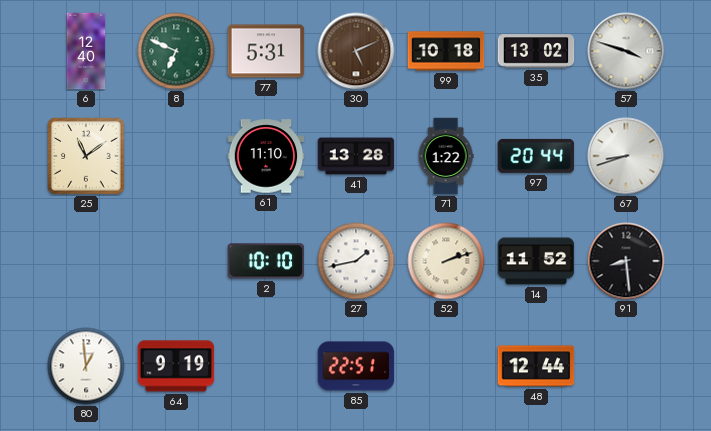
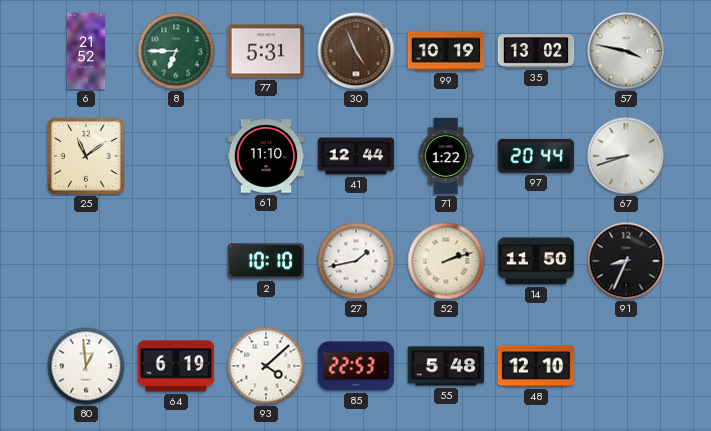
6: 12:40 -> 21:52 (86, 51)
8: 6:49 -> 6:45 (176, 51)
30: 5:11 -> 4:56 (356, 51)
99: 10:18 -> 10:19 (446, 51)
57: 3:48 -> 3:47 (626, 51)
41: 13:28 -> 12:44 (356, 156)
14: 11:52 -> 11:50 (536, 261)
91: 8:29 -> 8:34 (626, 261)
64: 9:19 -> 6:19 (176, 366)
93: none -> 4:08 (266, 366)
85: 22:51 -> 22:53 (356, 366)
55: none -> 5:48 (446, 366)
48: 12:44 -> 12:10 (536, 366)
